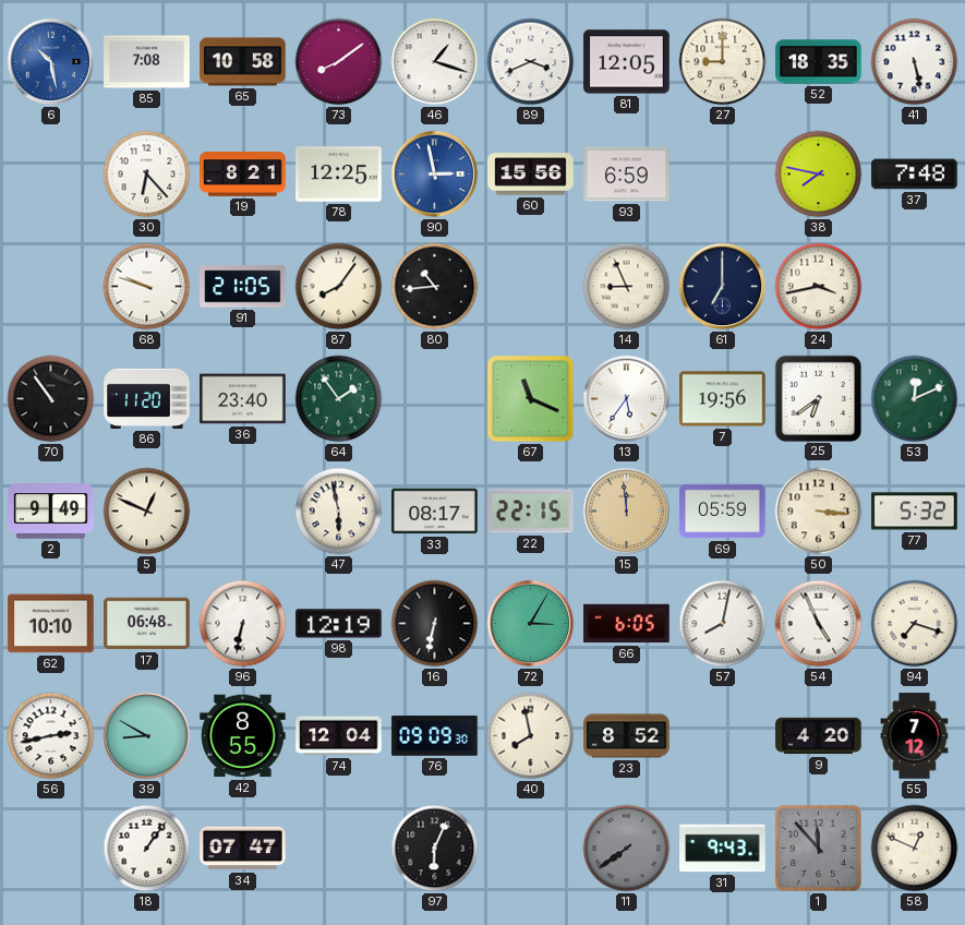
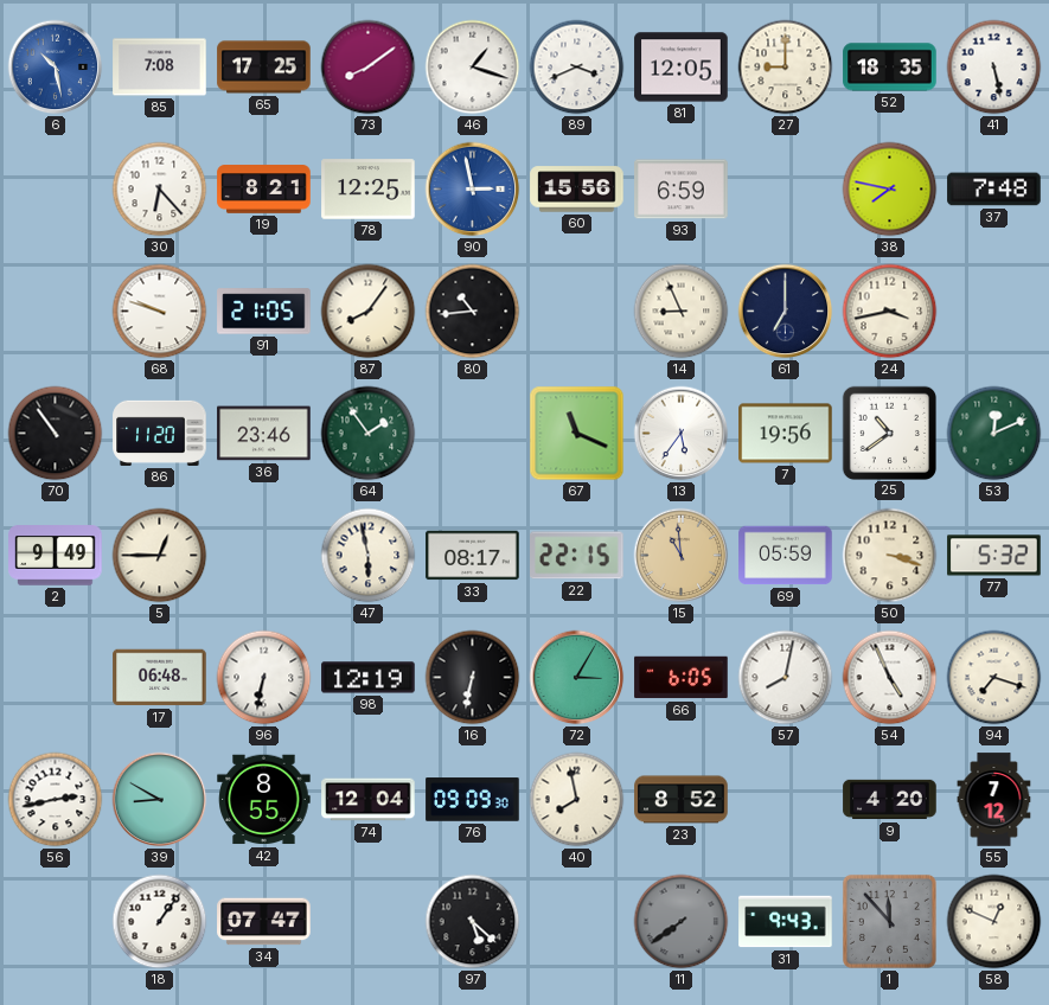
65: 10:58 -> 17:25 (264, 68)
36: 23:40 -> 23:46 (264, 434)
25: 6:39 -> 10:39 (889, 433)
5: 12:49 -> 12:45 (160, 556)
15: 11:59 -> 10:59 (682, 556)
50: 3:16 -> 3:18 (890, 556)
62: 10:10 -> none (51, 624)
97: 6:04 -> 5:22 (473, 922)
